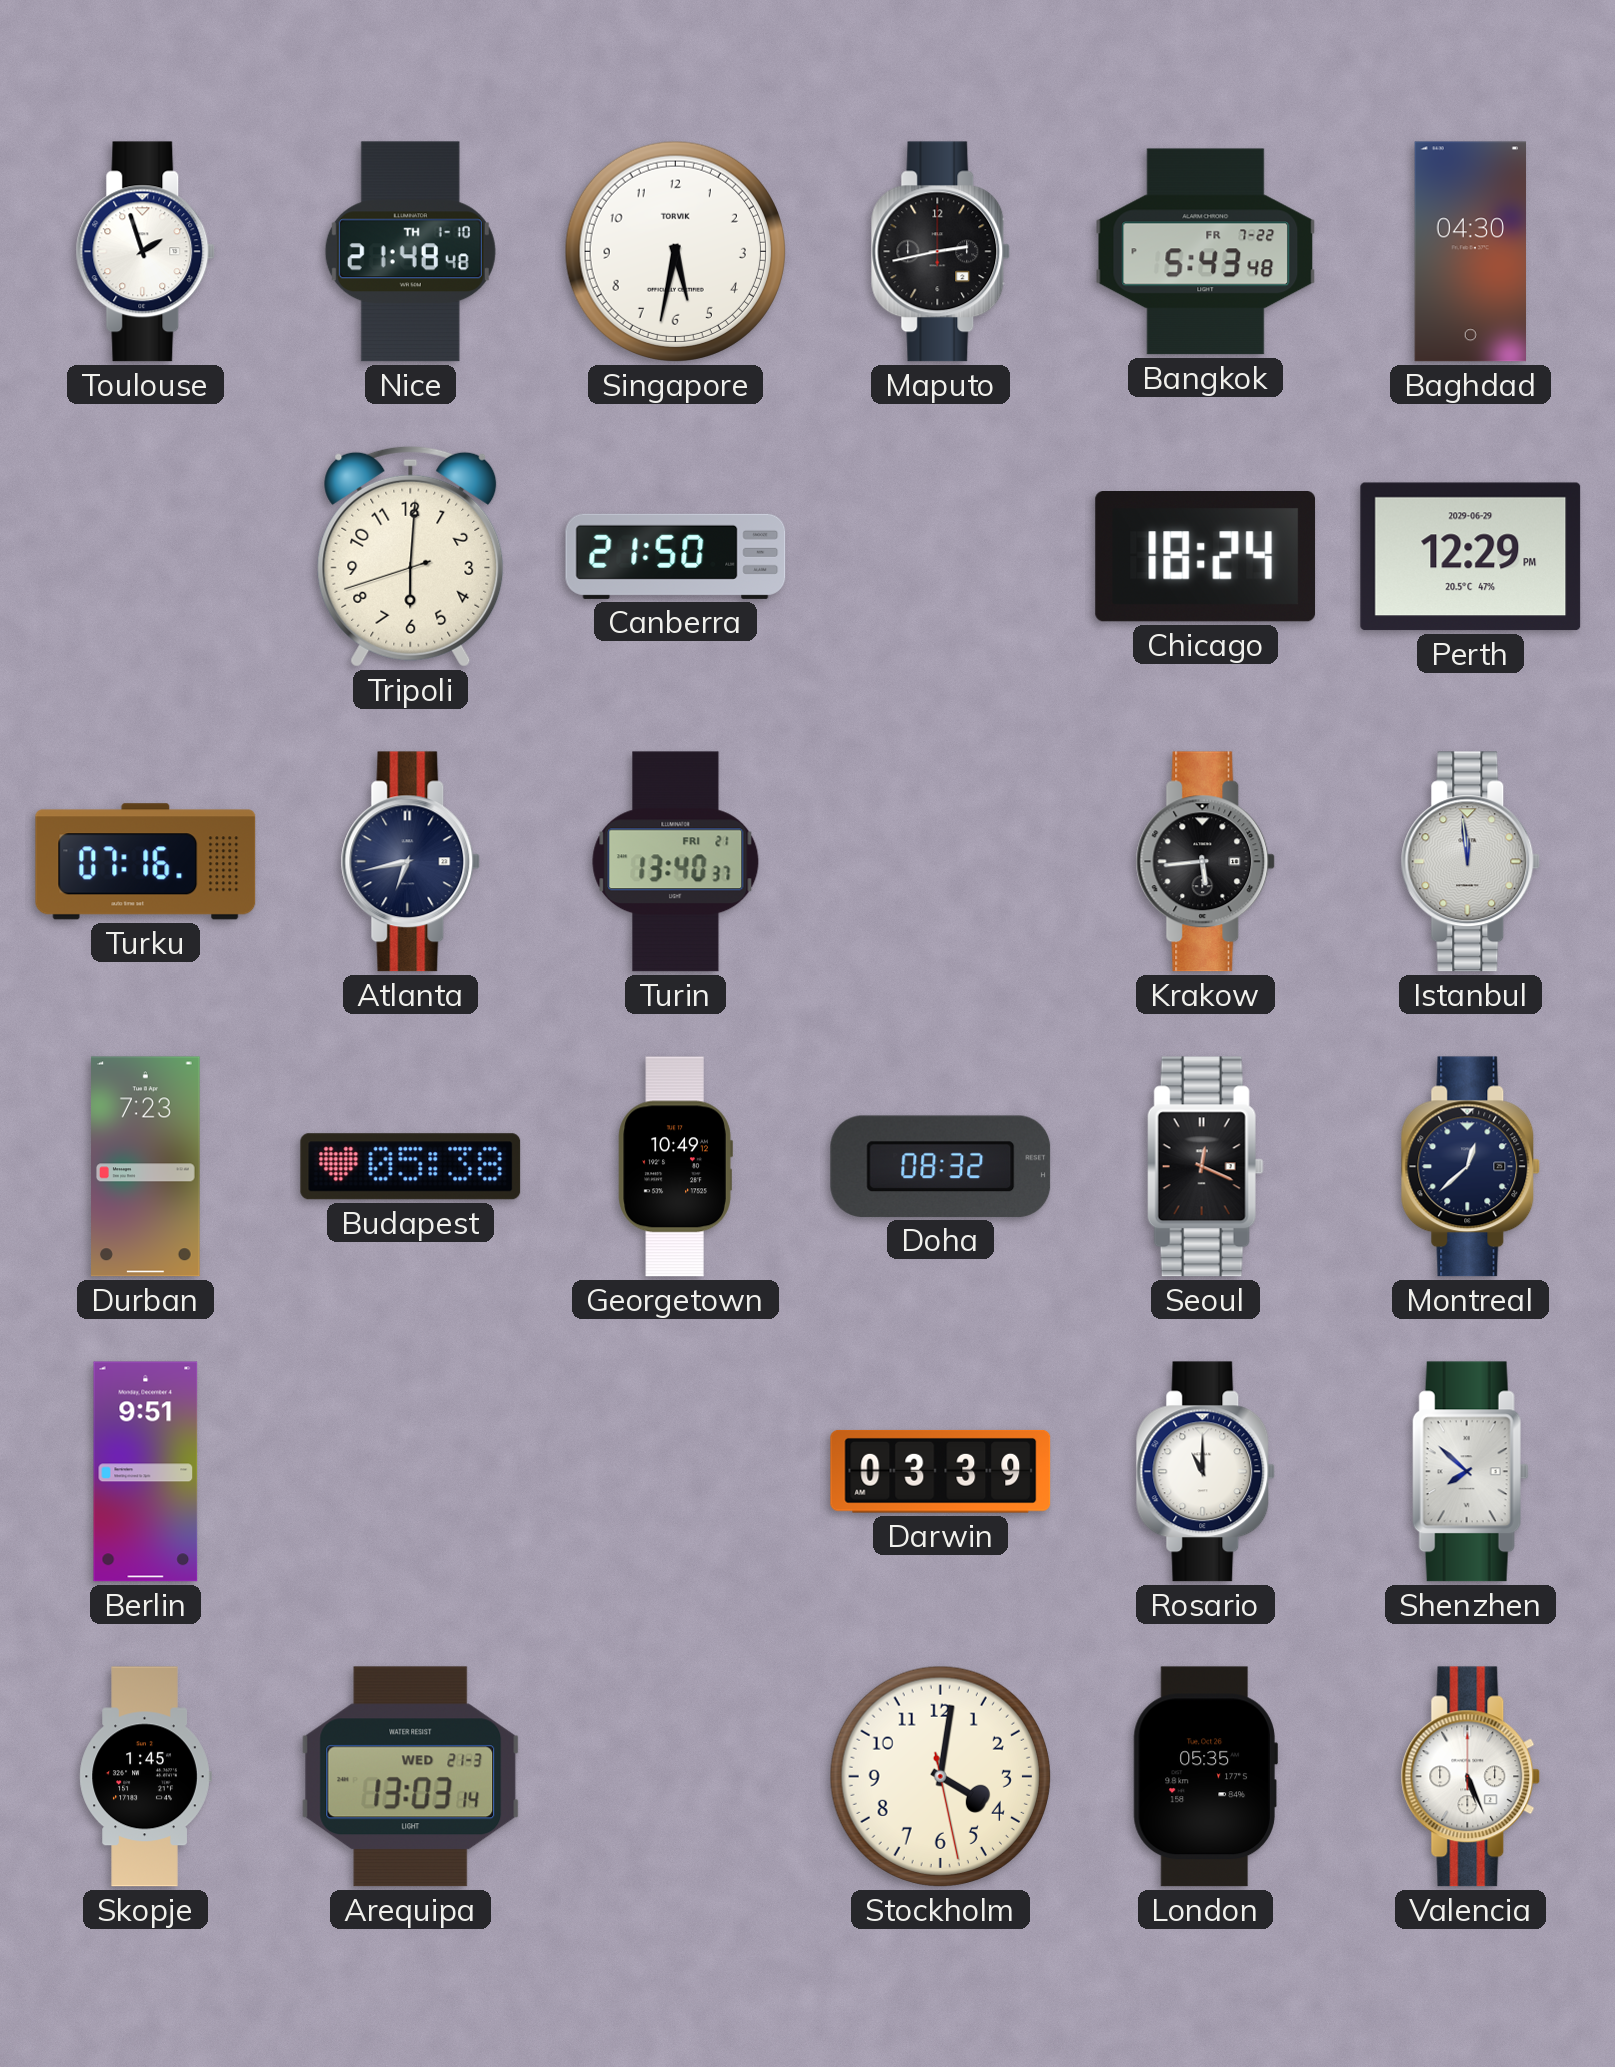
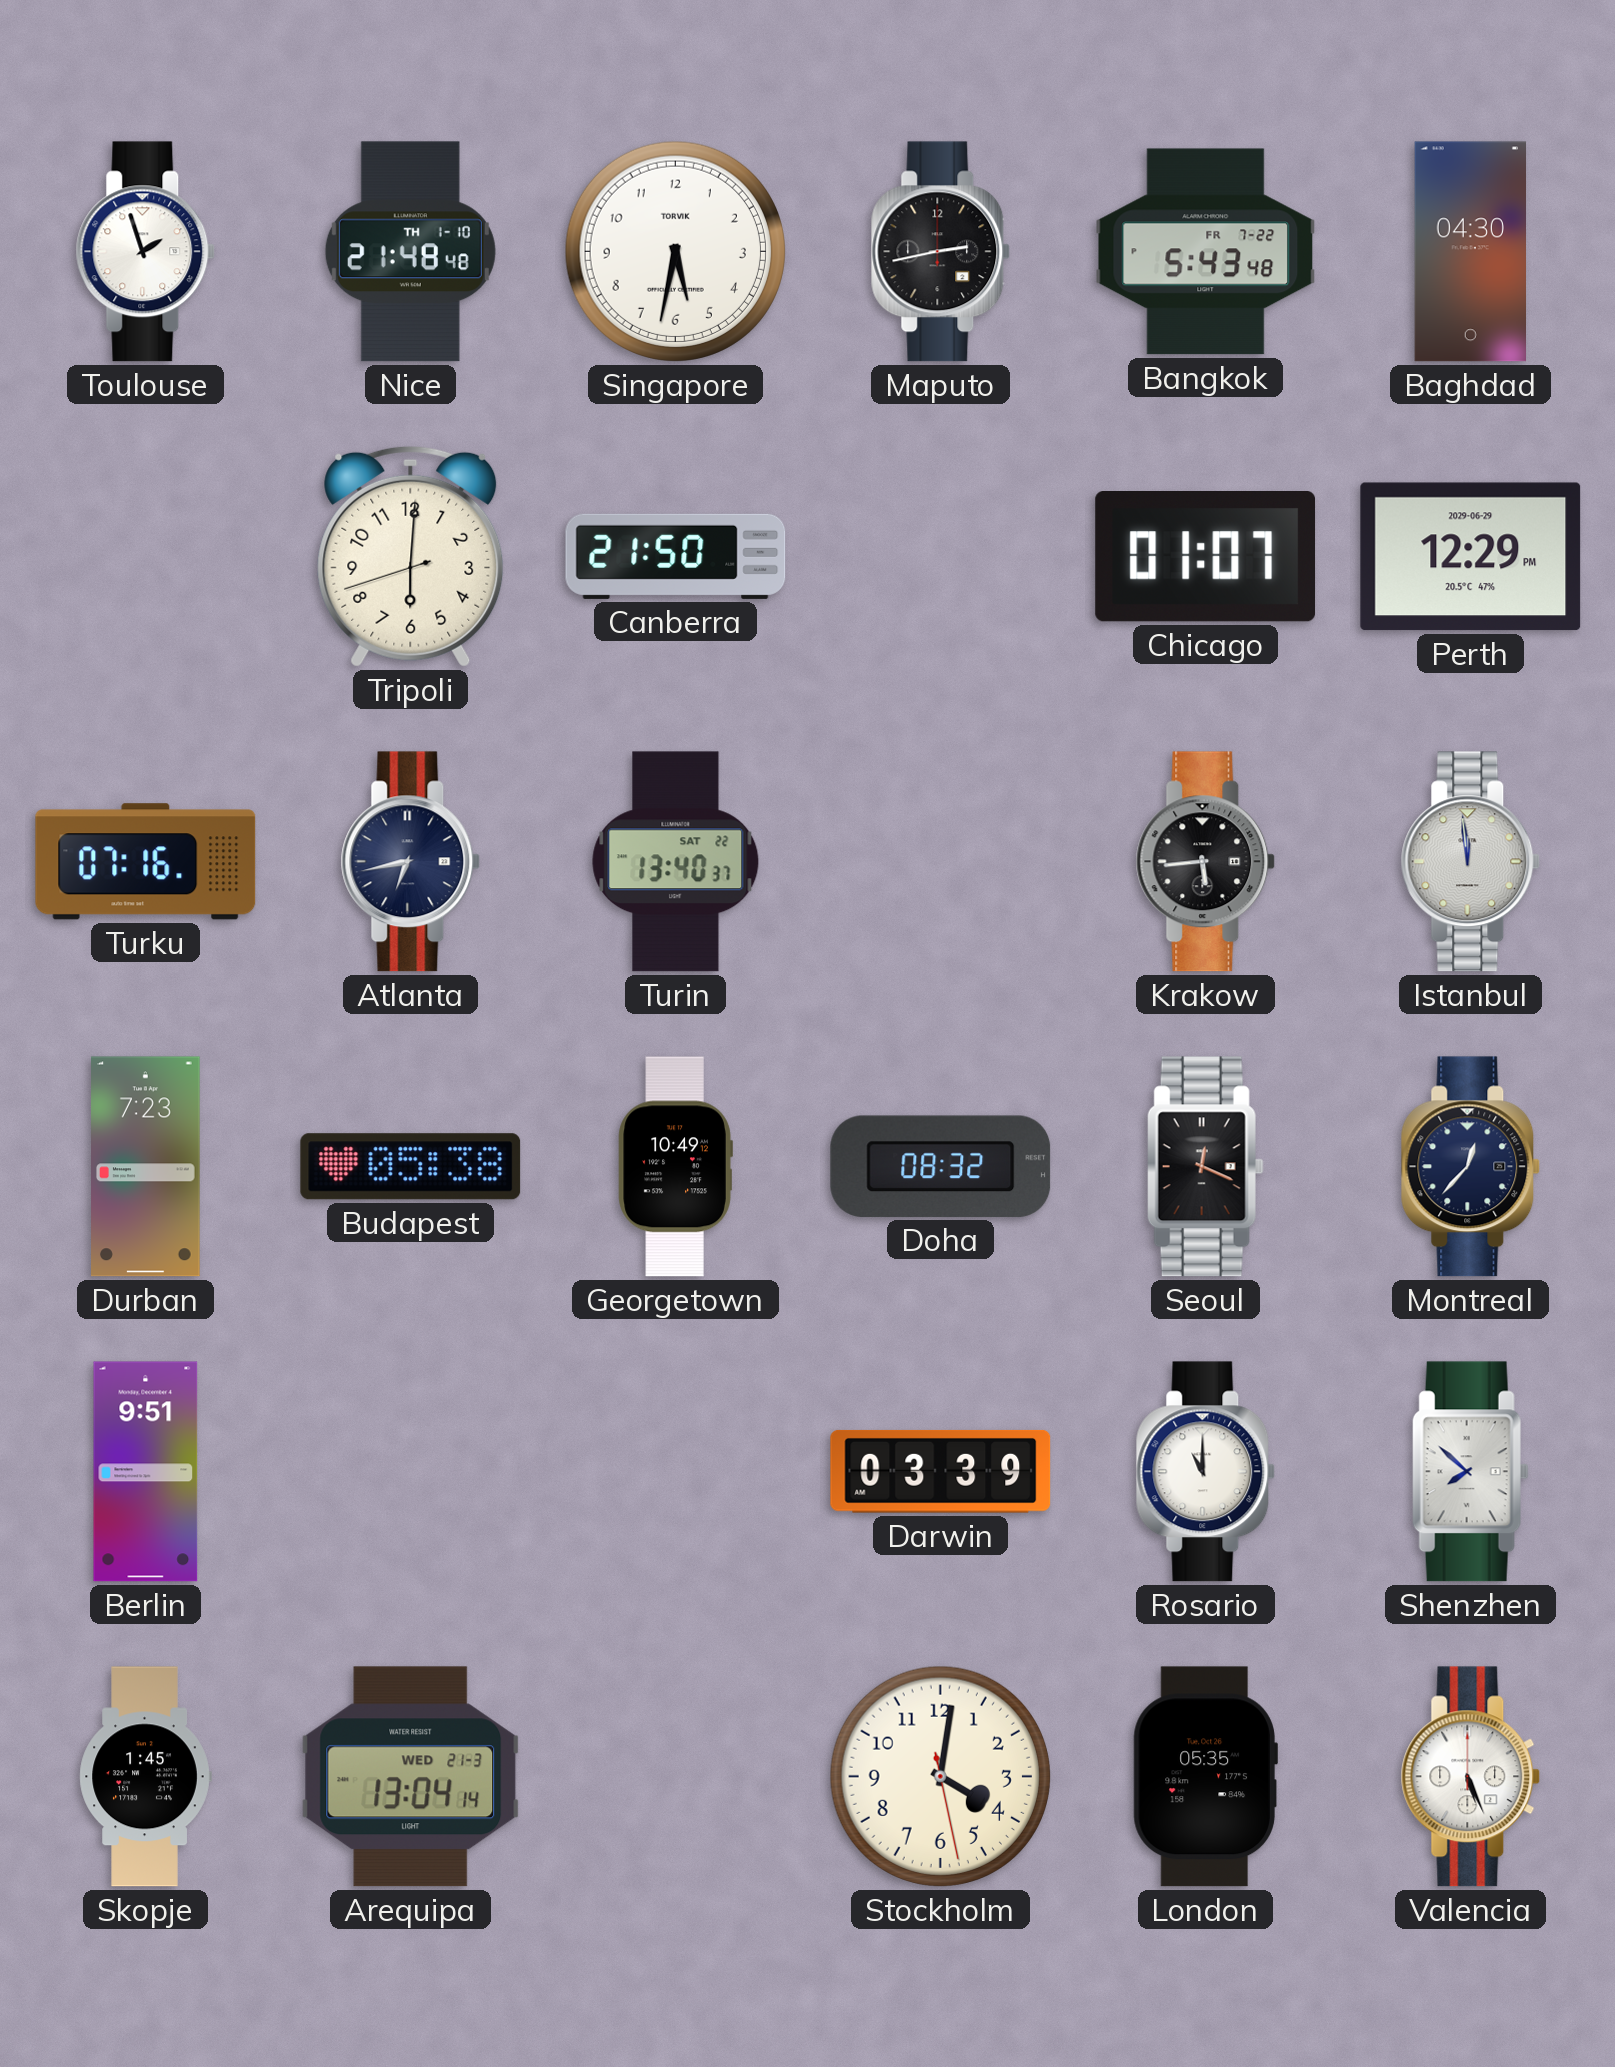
Chicago: 18:24 -> 01:07 (1206, 557)
Turin date: FRI 21 -> SAT 22 (676, 862)
Montreal: 12:38 -> 12:37 (1471, 1167)
Arequipa: 13:03 -> 13:04 (411, 1777)
